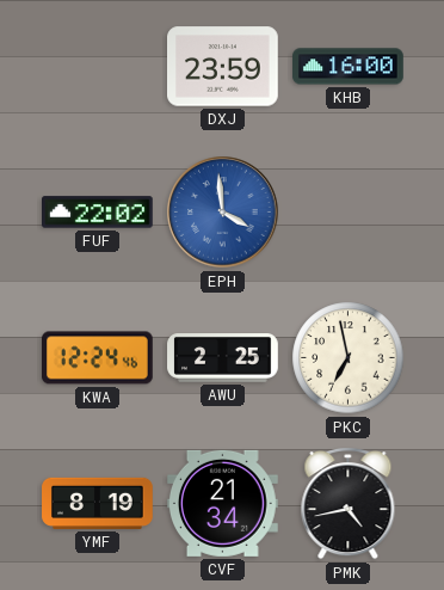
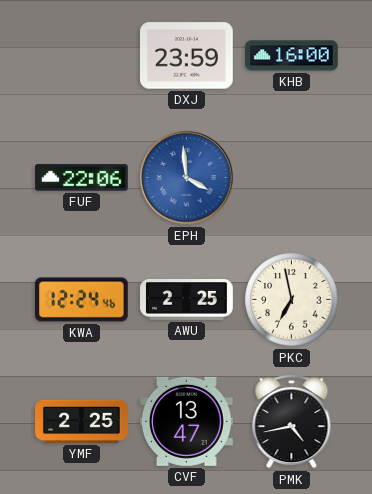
FUF: 22:02 -> 22:06 (82, 178)
YMF: 8:19 -> 2:25 (82, 421)
CVF: 21:34 -> 13:47 (187, 421)
